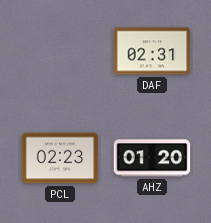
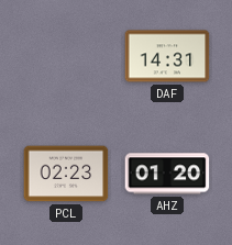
DAF: 02:31 -> 14:31 (167, 56)
